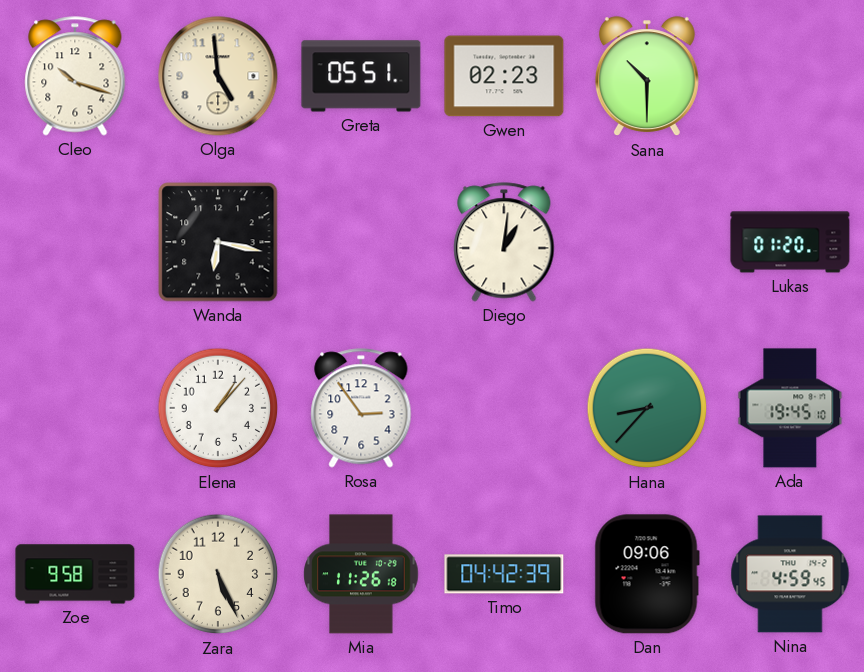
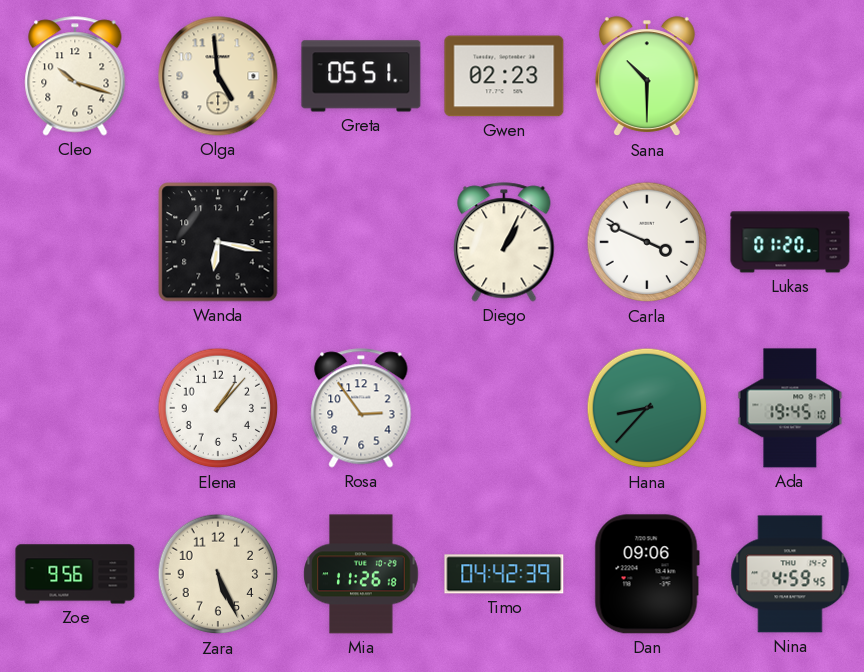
Diego: 1:01 -> 1:04 (504, 242)
Carla: none -> 3:49 (647, 242)
Zoe: 9:58 -> 9:56 (75, 574)
